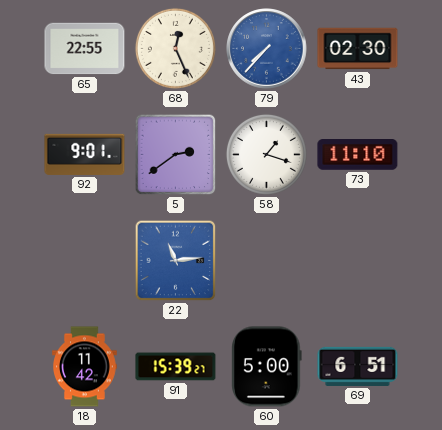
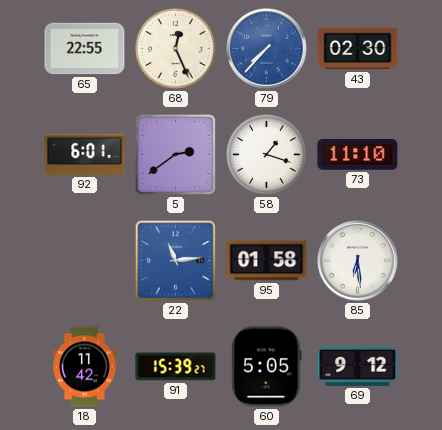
92: 9:01 -> 6:01 (85, 154)
95: none -> 01:58 (267, 261)
85: none -> 6:29 (358, 261)
60: 5:00 -> 5:05 (267, 367)
69: 6:51 -> 9:12 (358, 366)
